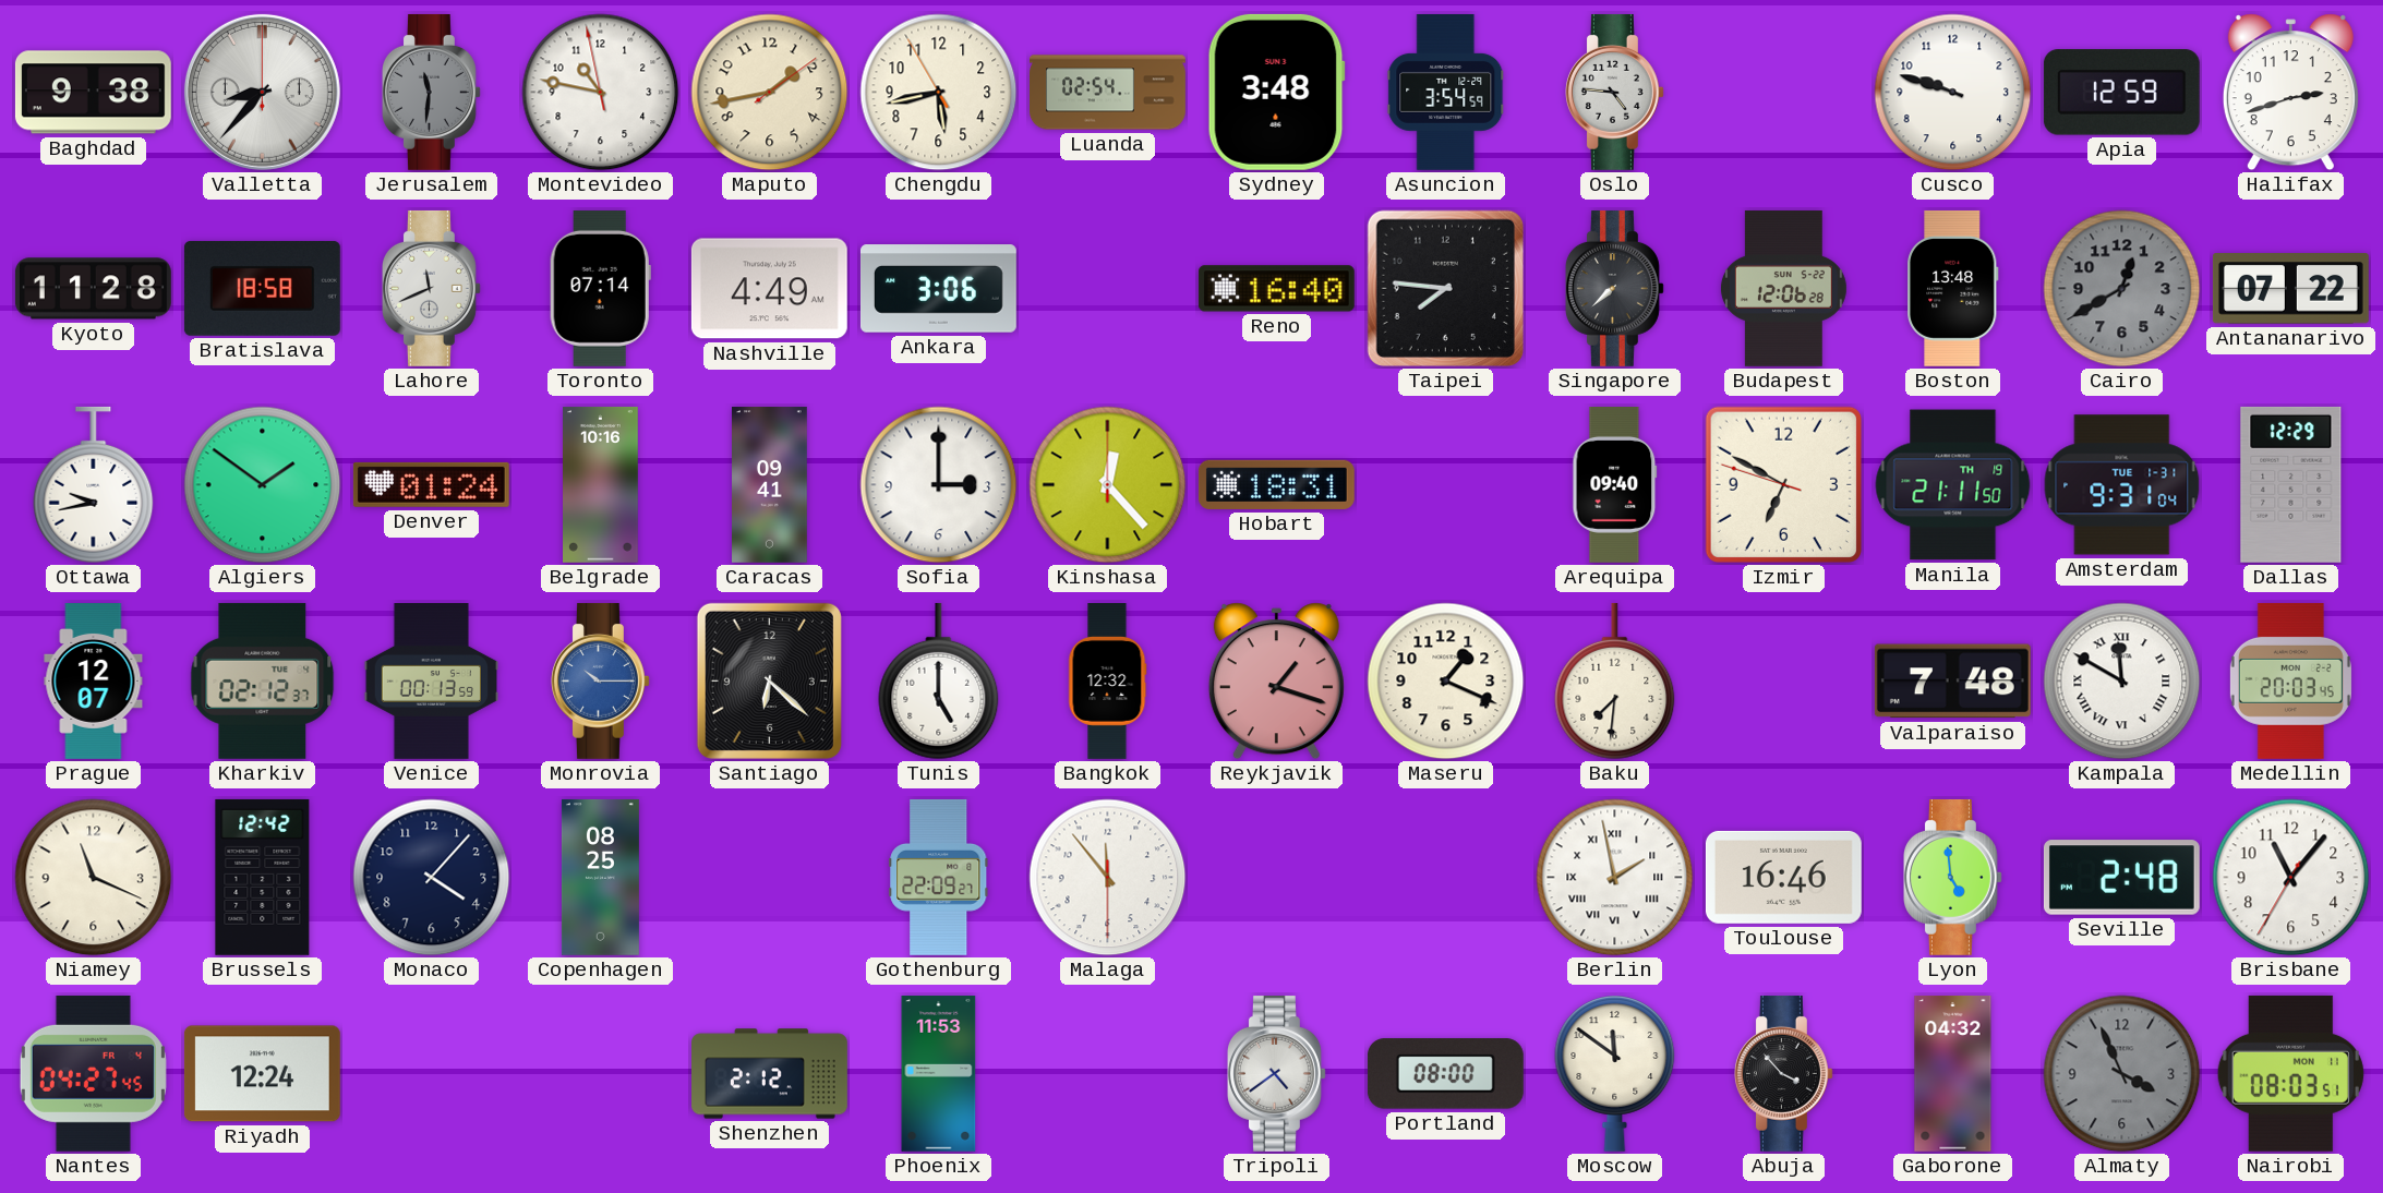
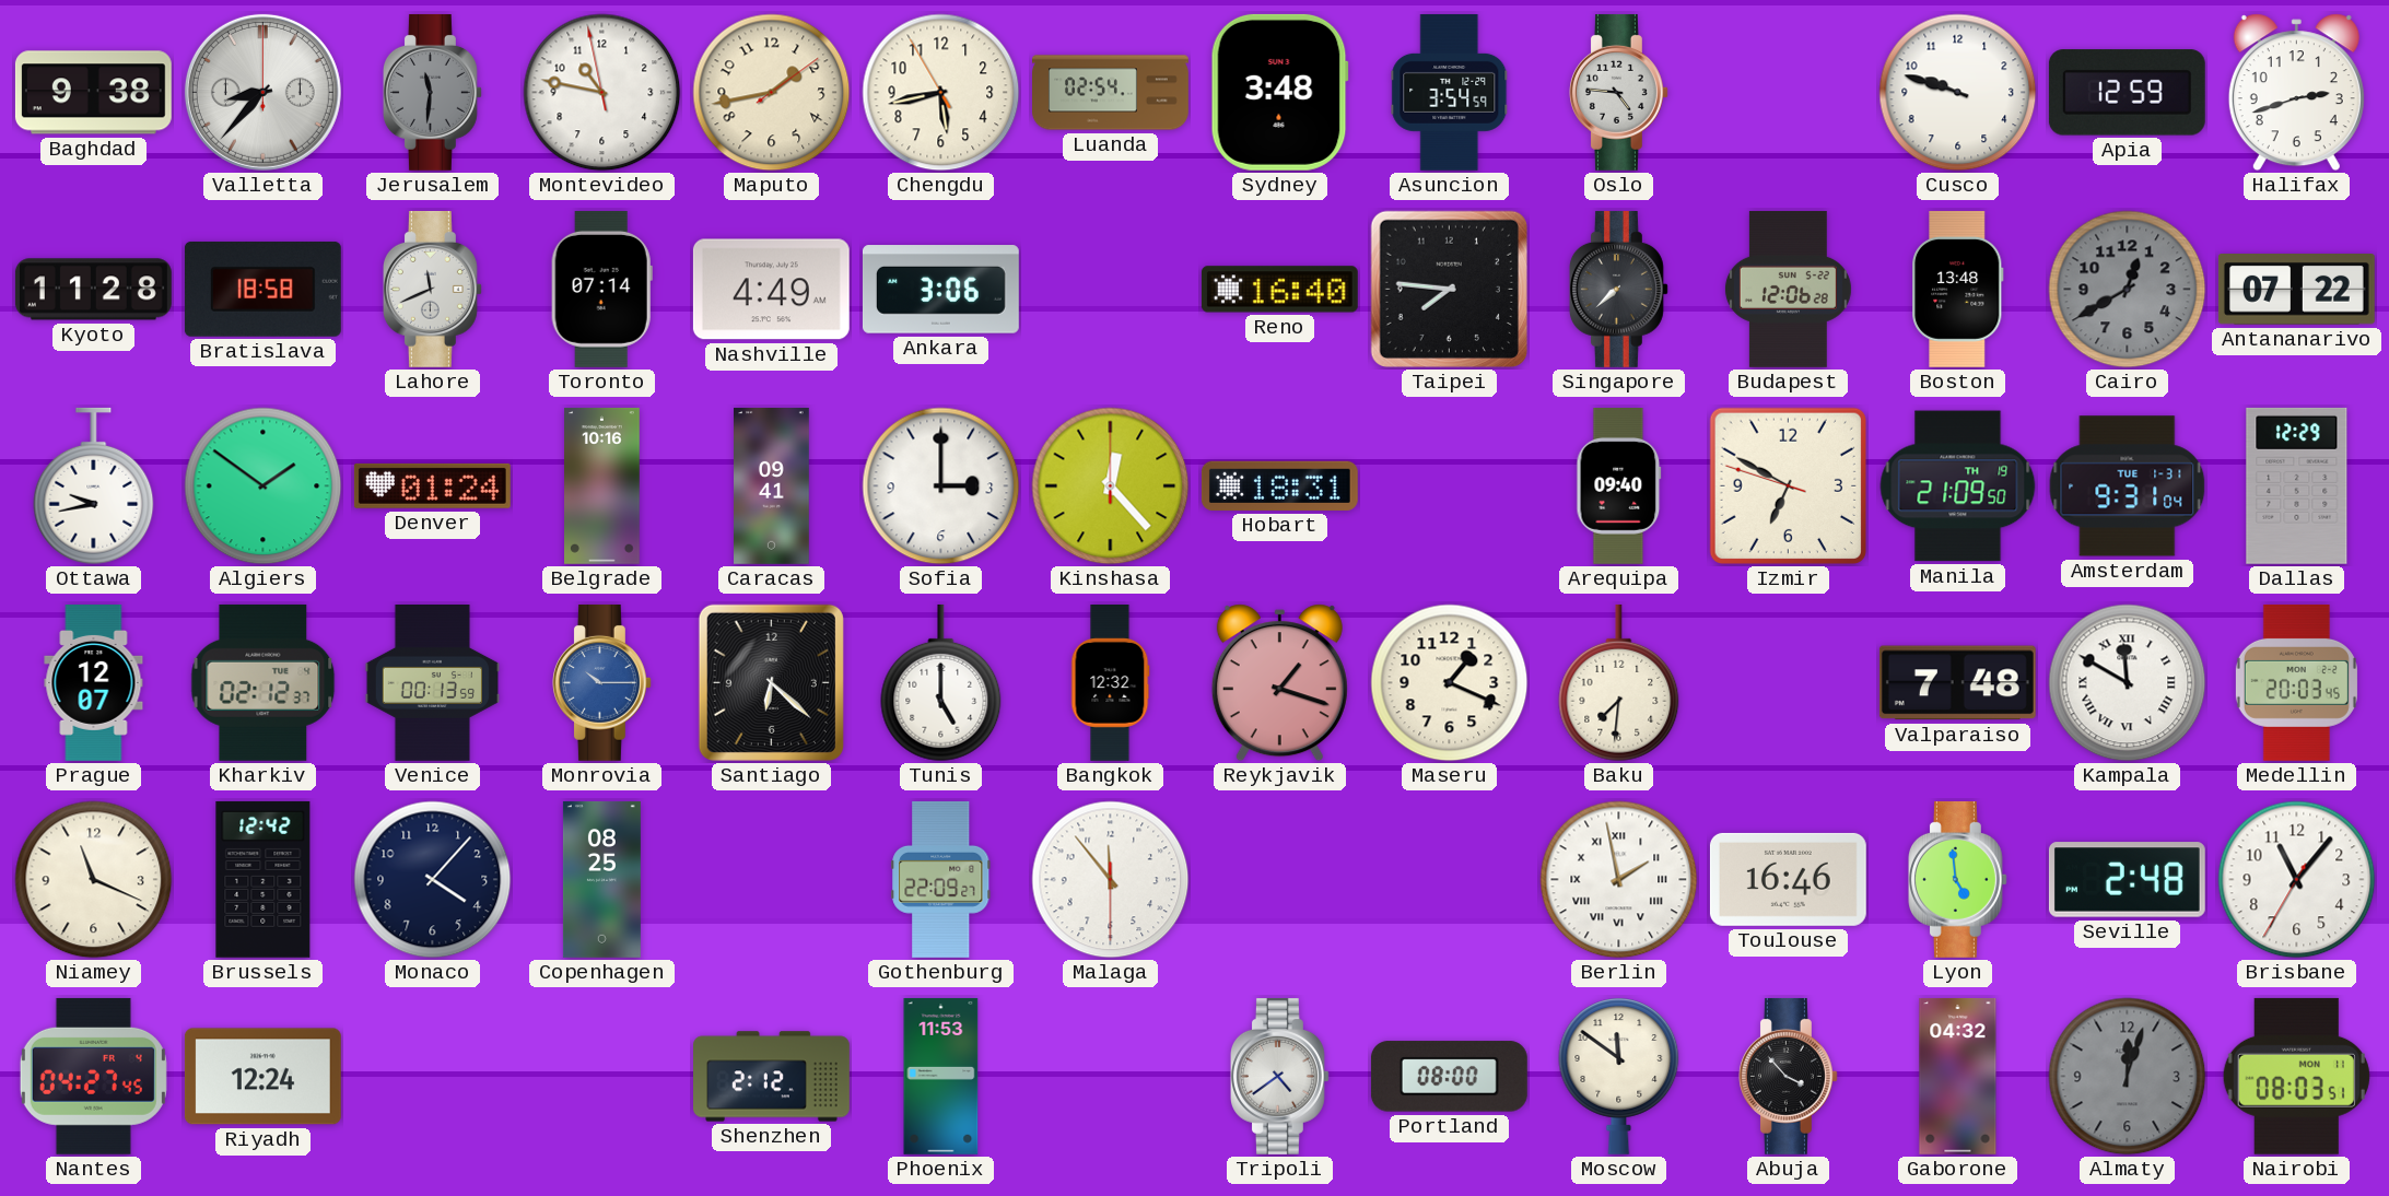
Manila: 21:11 -> 21:09 (1958, 486)
Almaty: 3:56 -> 12:03 (2128, 1077)
